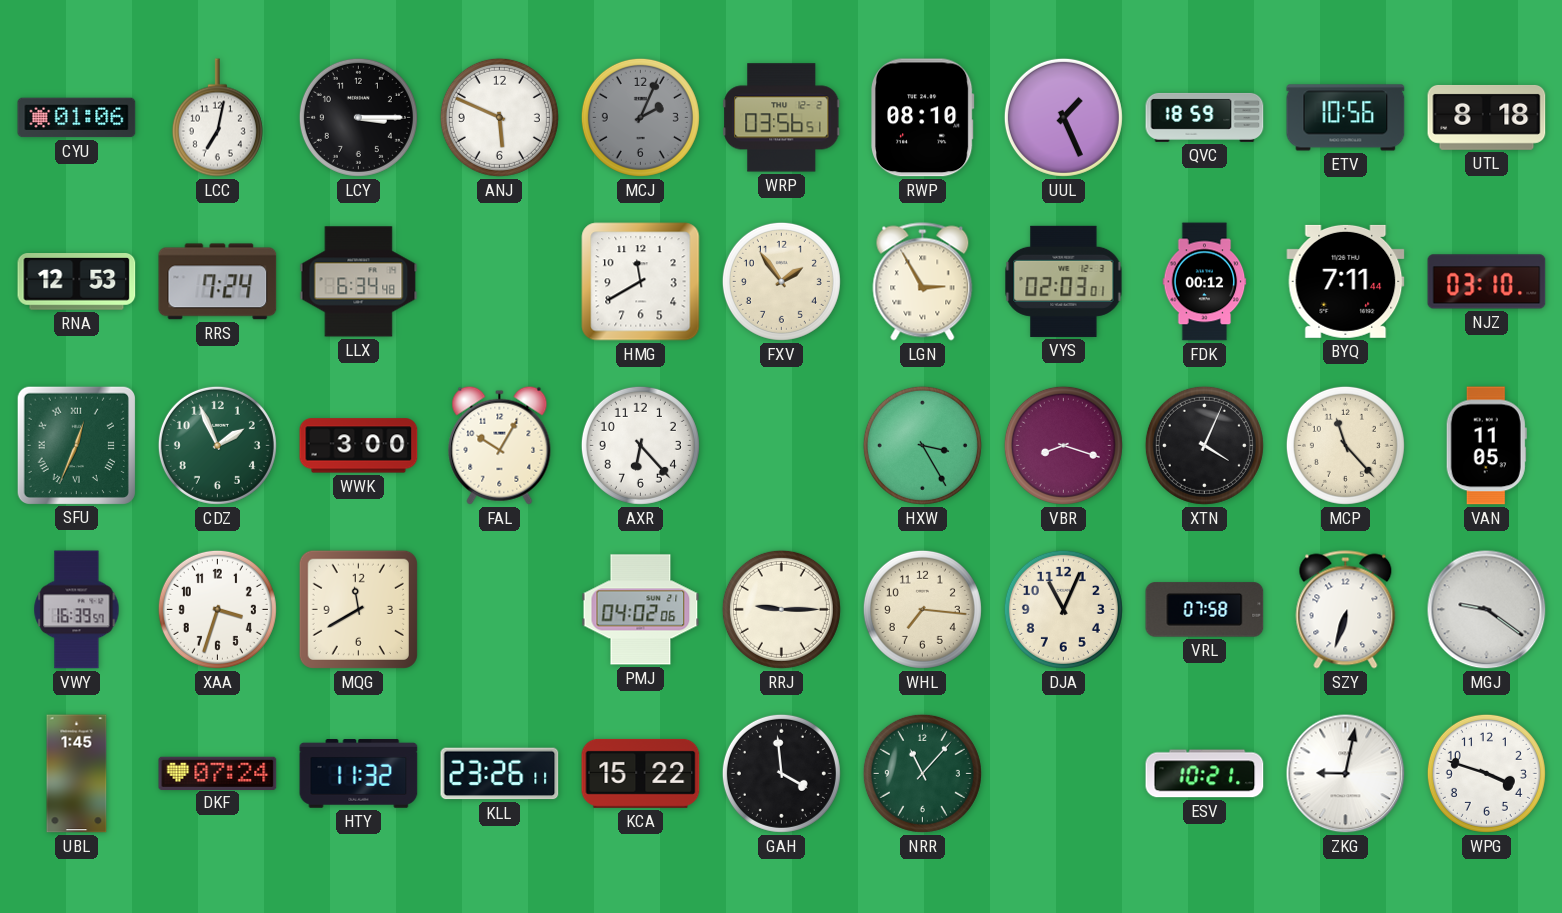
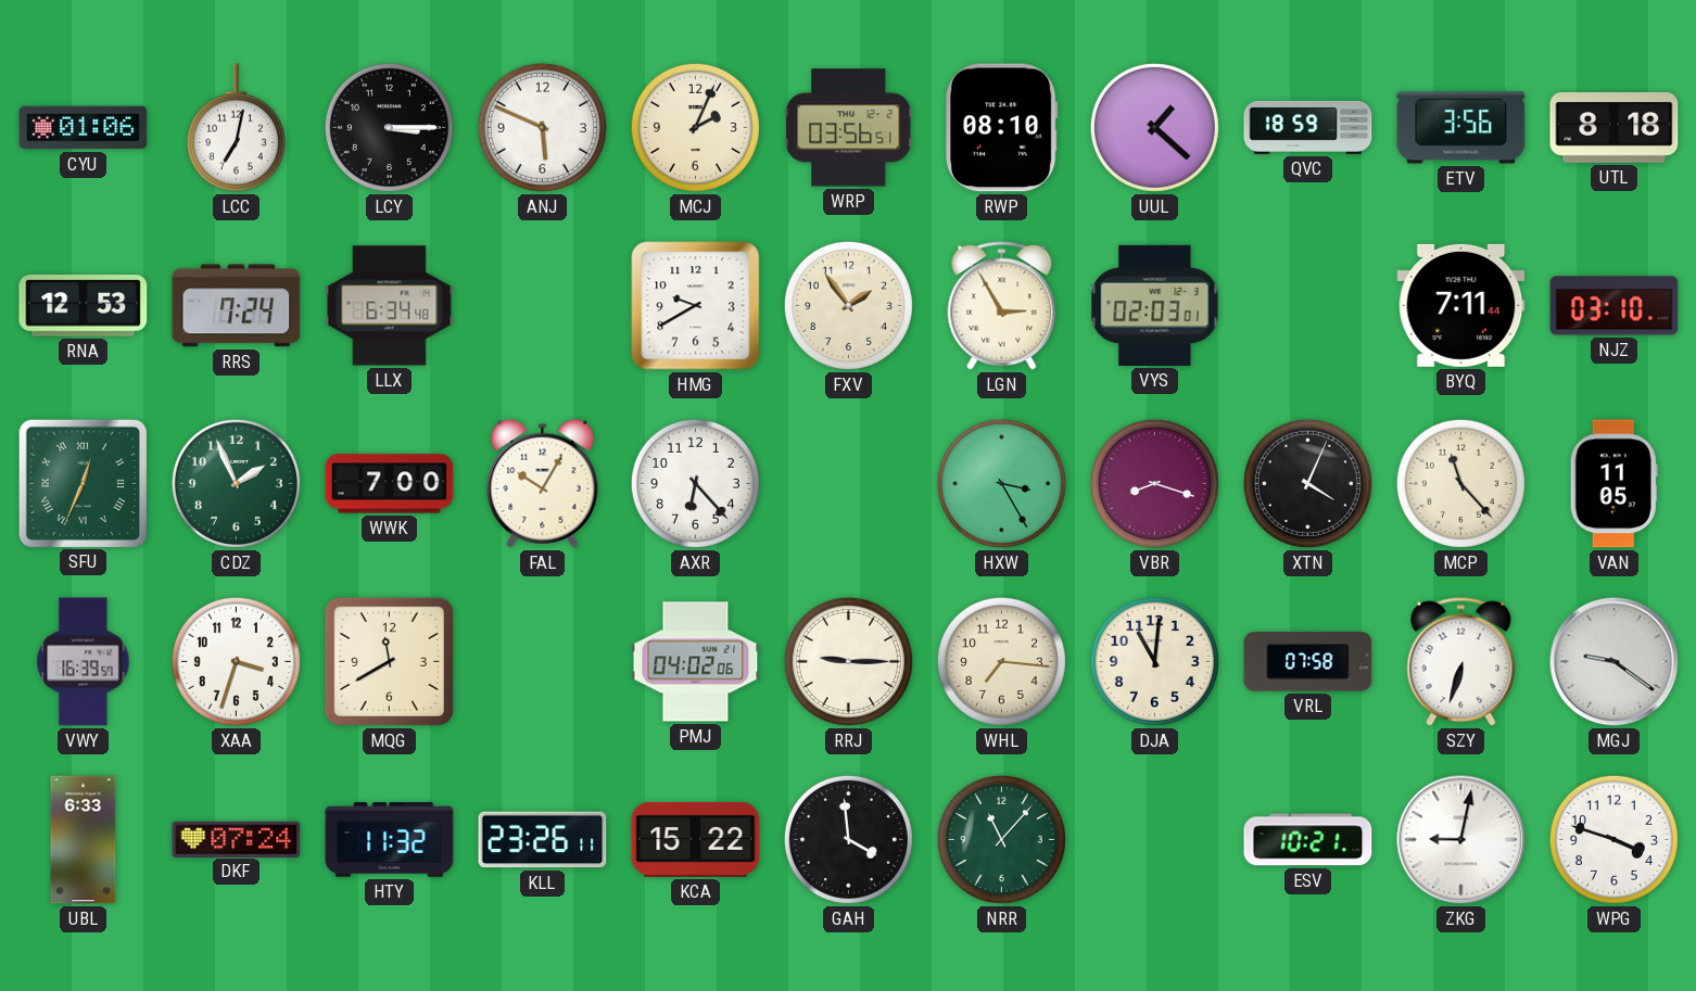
MCJ dial: grey -> cream (695, 127)
UUL: 1:26 -> 1:22 (1154, 127)
ETV: 10:56 -> 3:56 (1461, 128)
HMG: 11:40 -> 9:40 (696, 306)
FDK: 00:12 -> none (1205, 282)
WWK: 3:00 -> 7:00 (390, 484)
DJA: 11:04 -> 11:01 (1154, 661)
UBL: 1:45 -> 6:33 (84, 840)
